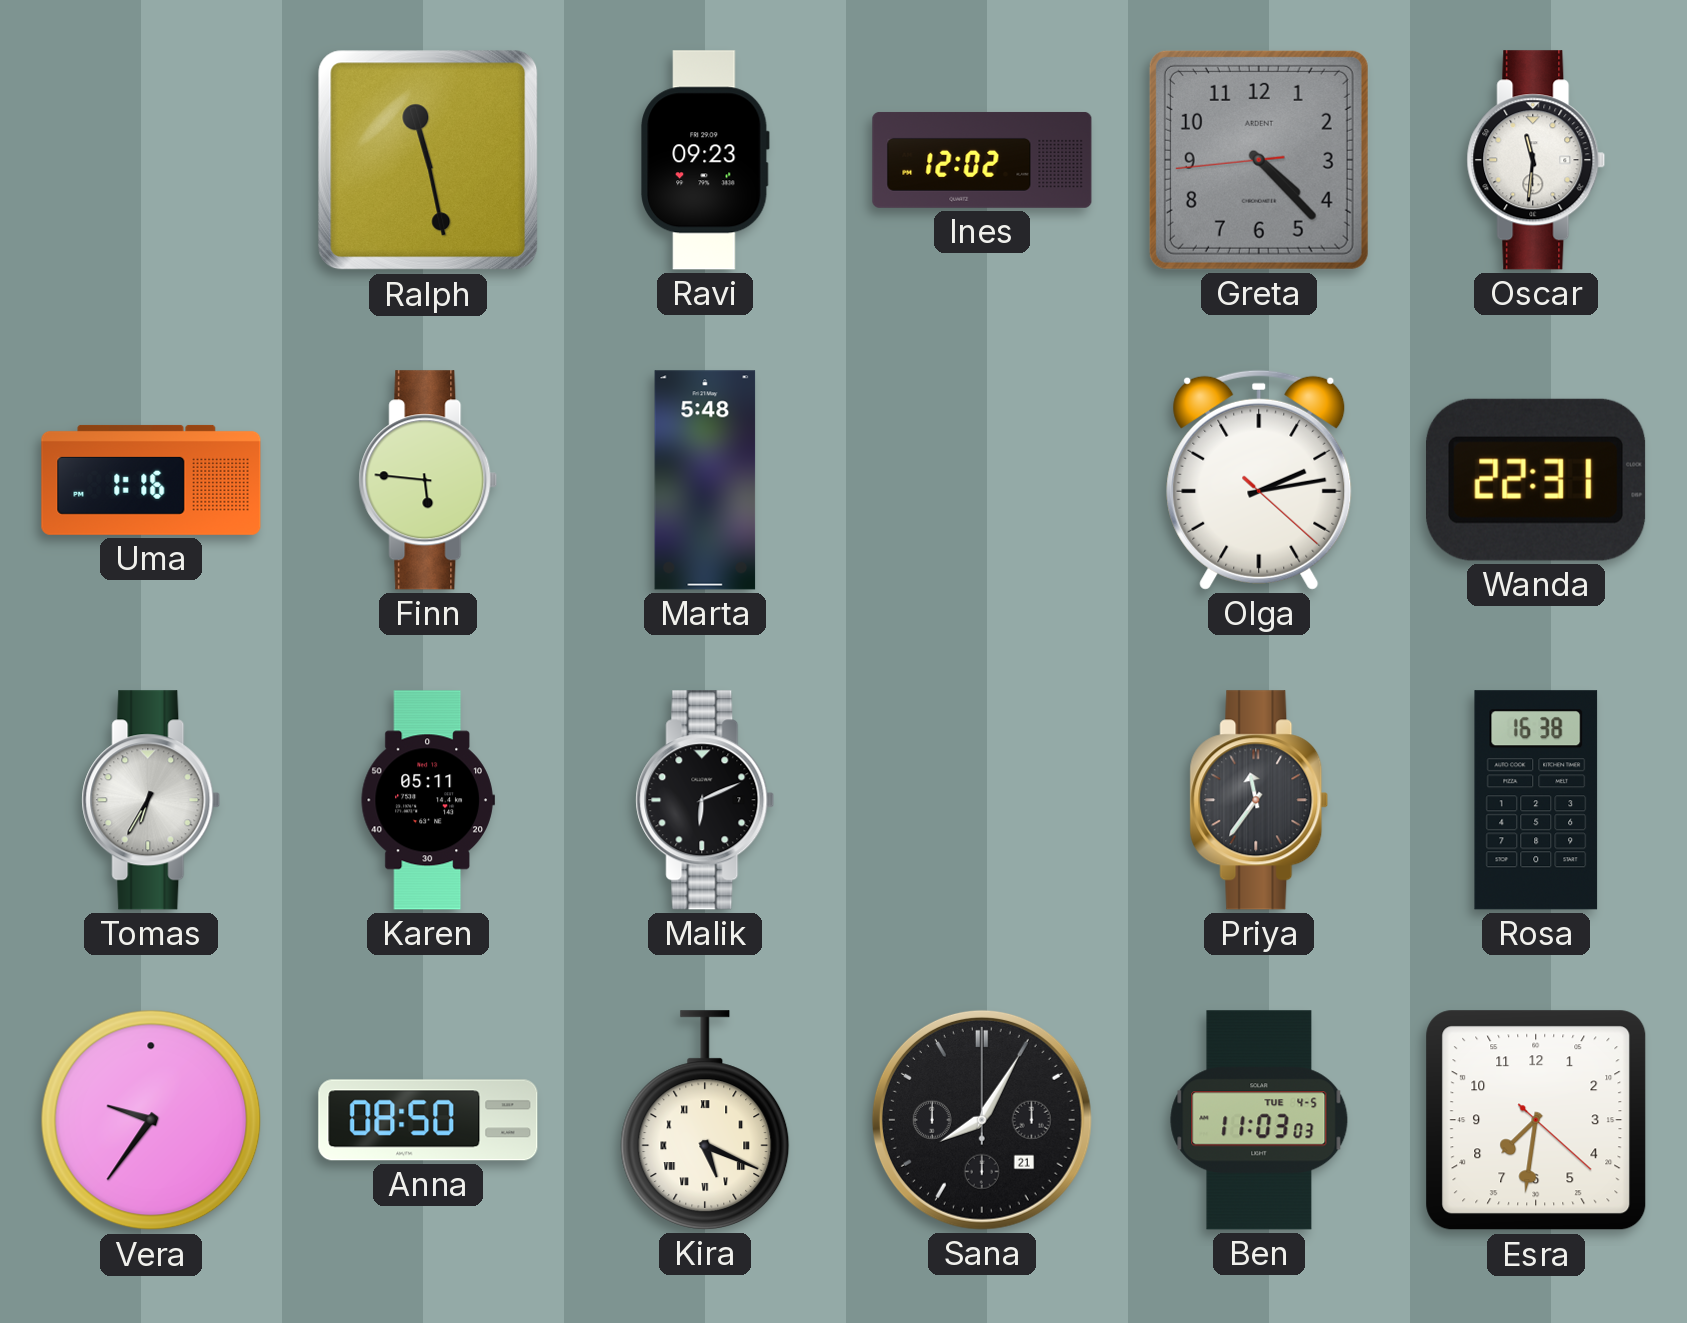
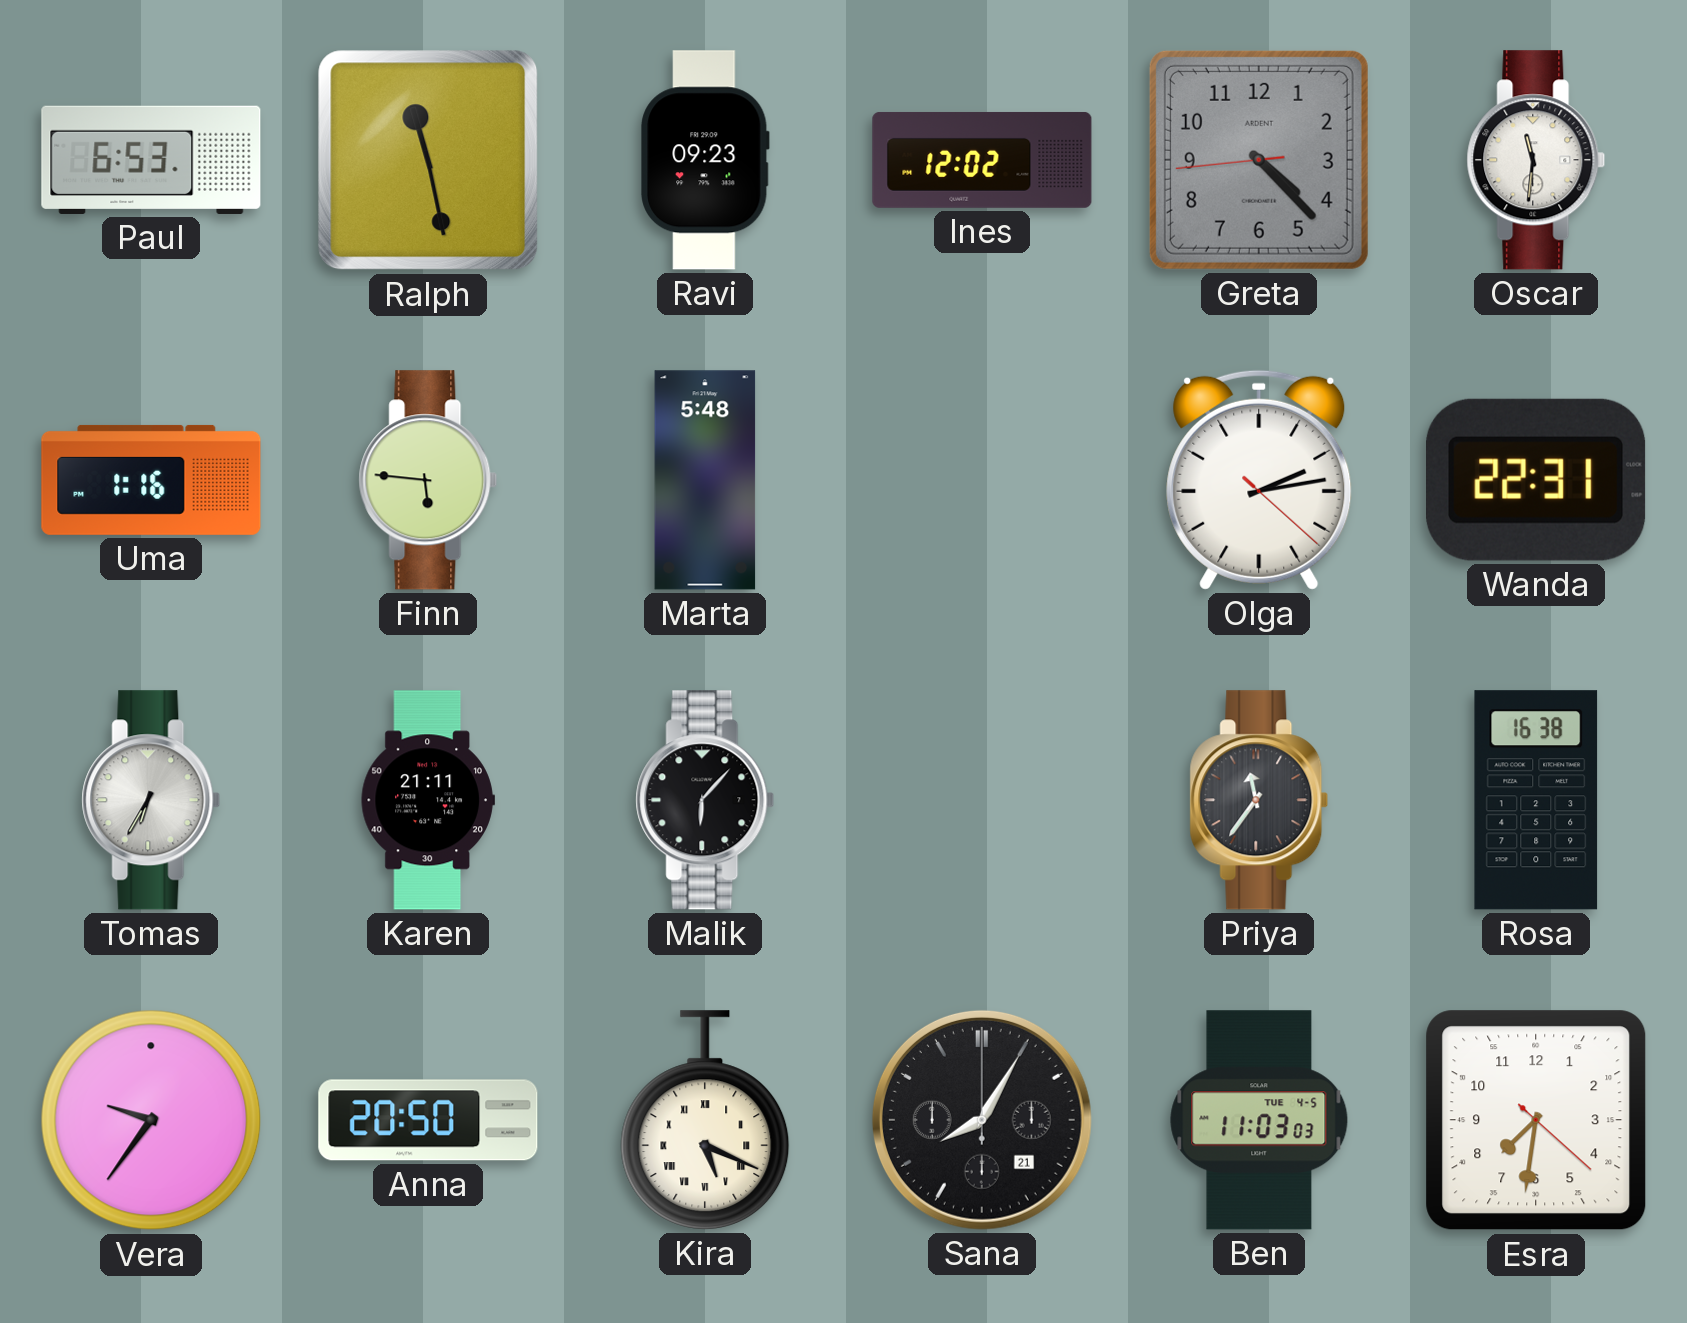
Paul: none -> 6:53 (151, 160)
Karen: 05:11 -> 21:11 (428, 800)
Malik: 6:11 -> 6:07 (705, 800)
Anna: 08:50 -> 20:50 (428, 1120)
